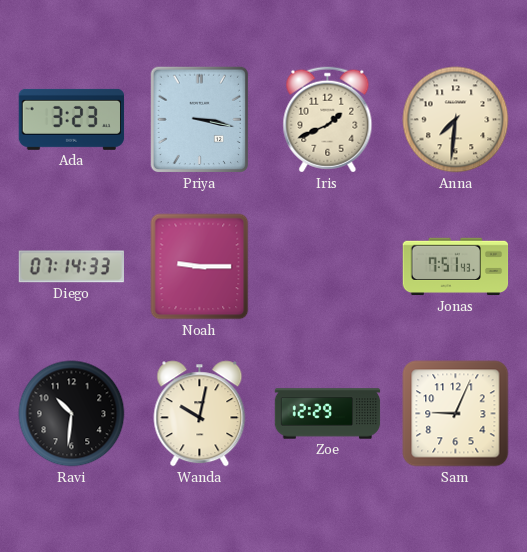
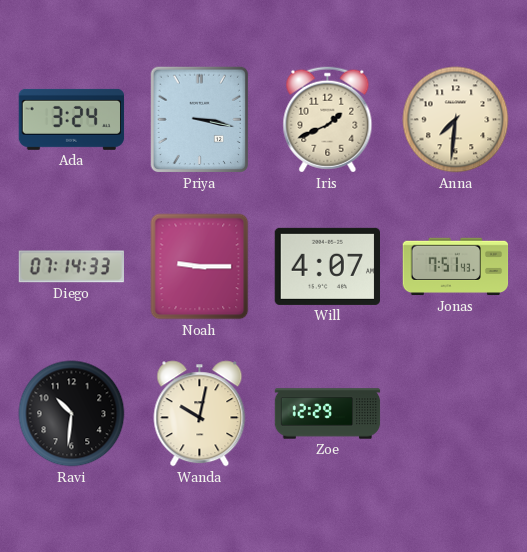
Ada: 3:23 -> 3:24 (72, 119)
Will: none -> 4:07 (327, 266)
Sam: 9:04 -> none (456, 414)
